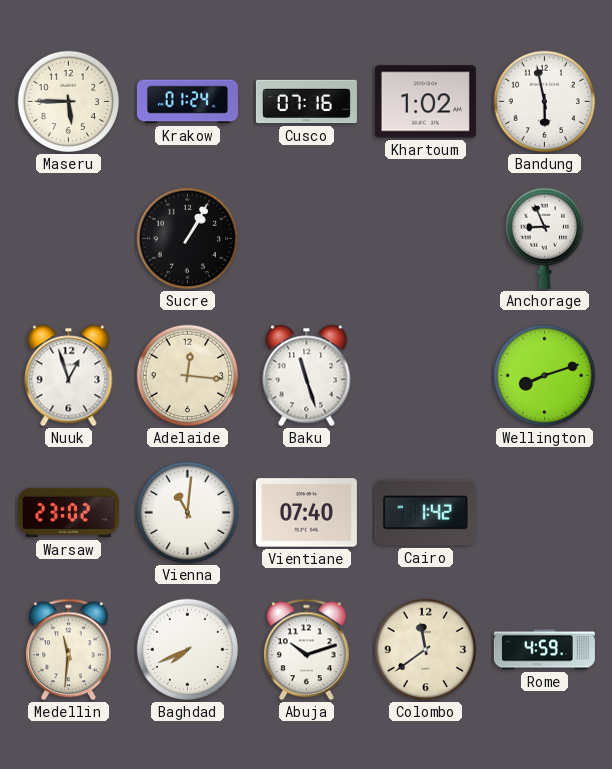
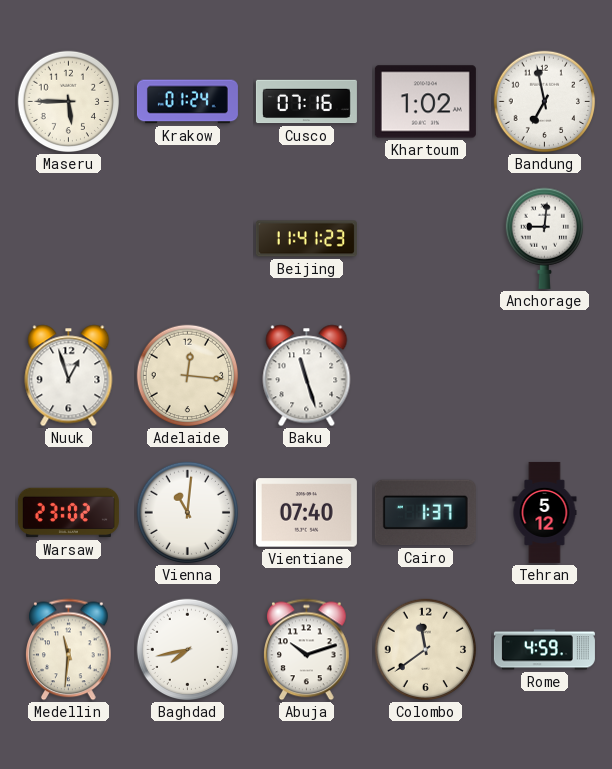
Bandung: 5:58 -> 6:58 (545, 102)
Sucre: 1:05 -> none (188, 239)
Beijing: none -> 11:41 (306, 239)
Anchorage: 8:56 -> 9:01 (544, 238)
Wellington: 8:12 -> none (545, 376)
Cairo: 1:42 -> 1:37 (425, 513)
Tehran: none -> 5:12 (545, 512)
Baghdad: 7:41 -> 7:43 (188, 650)
